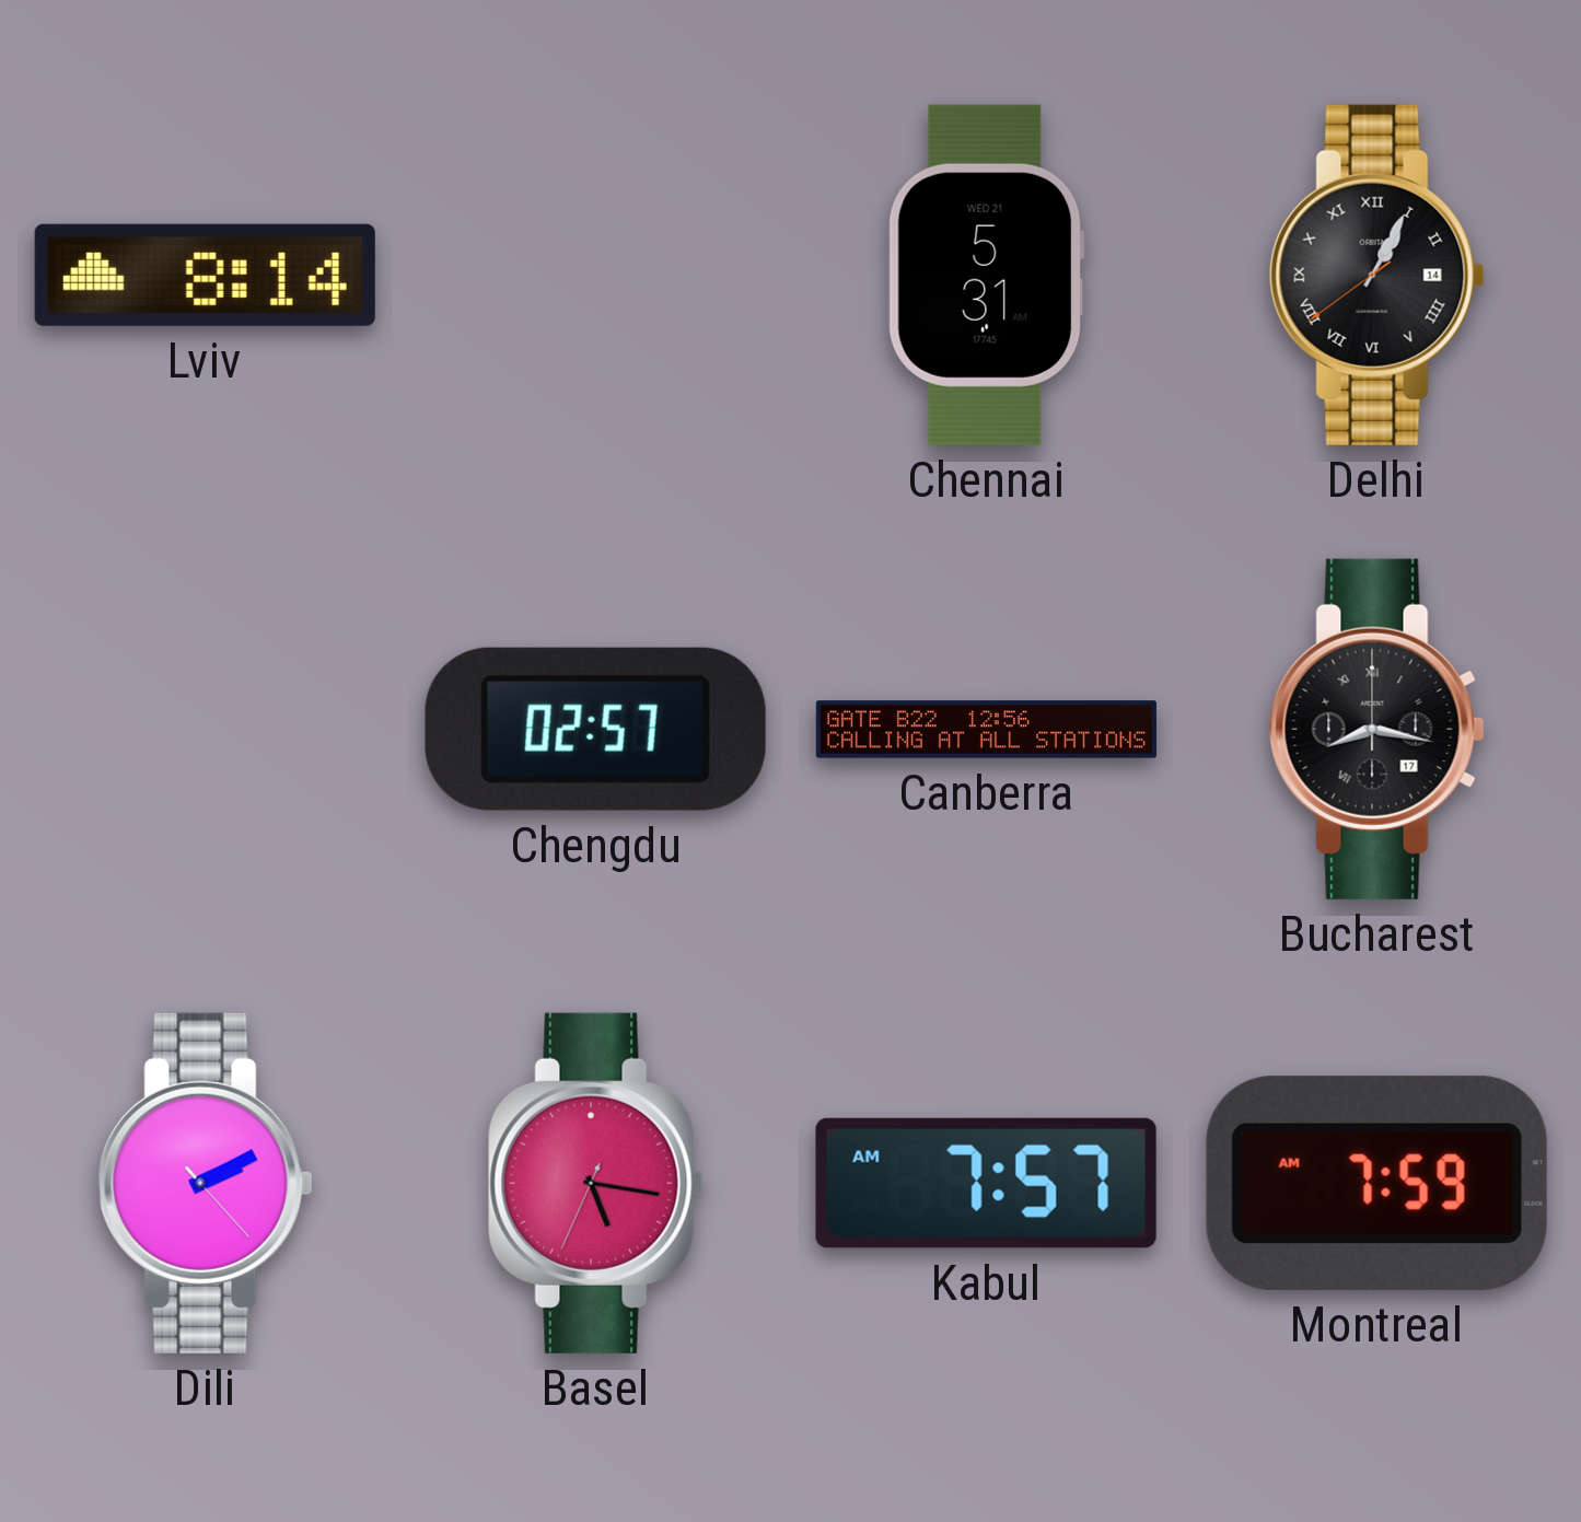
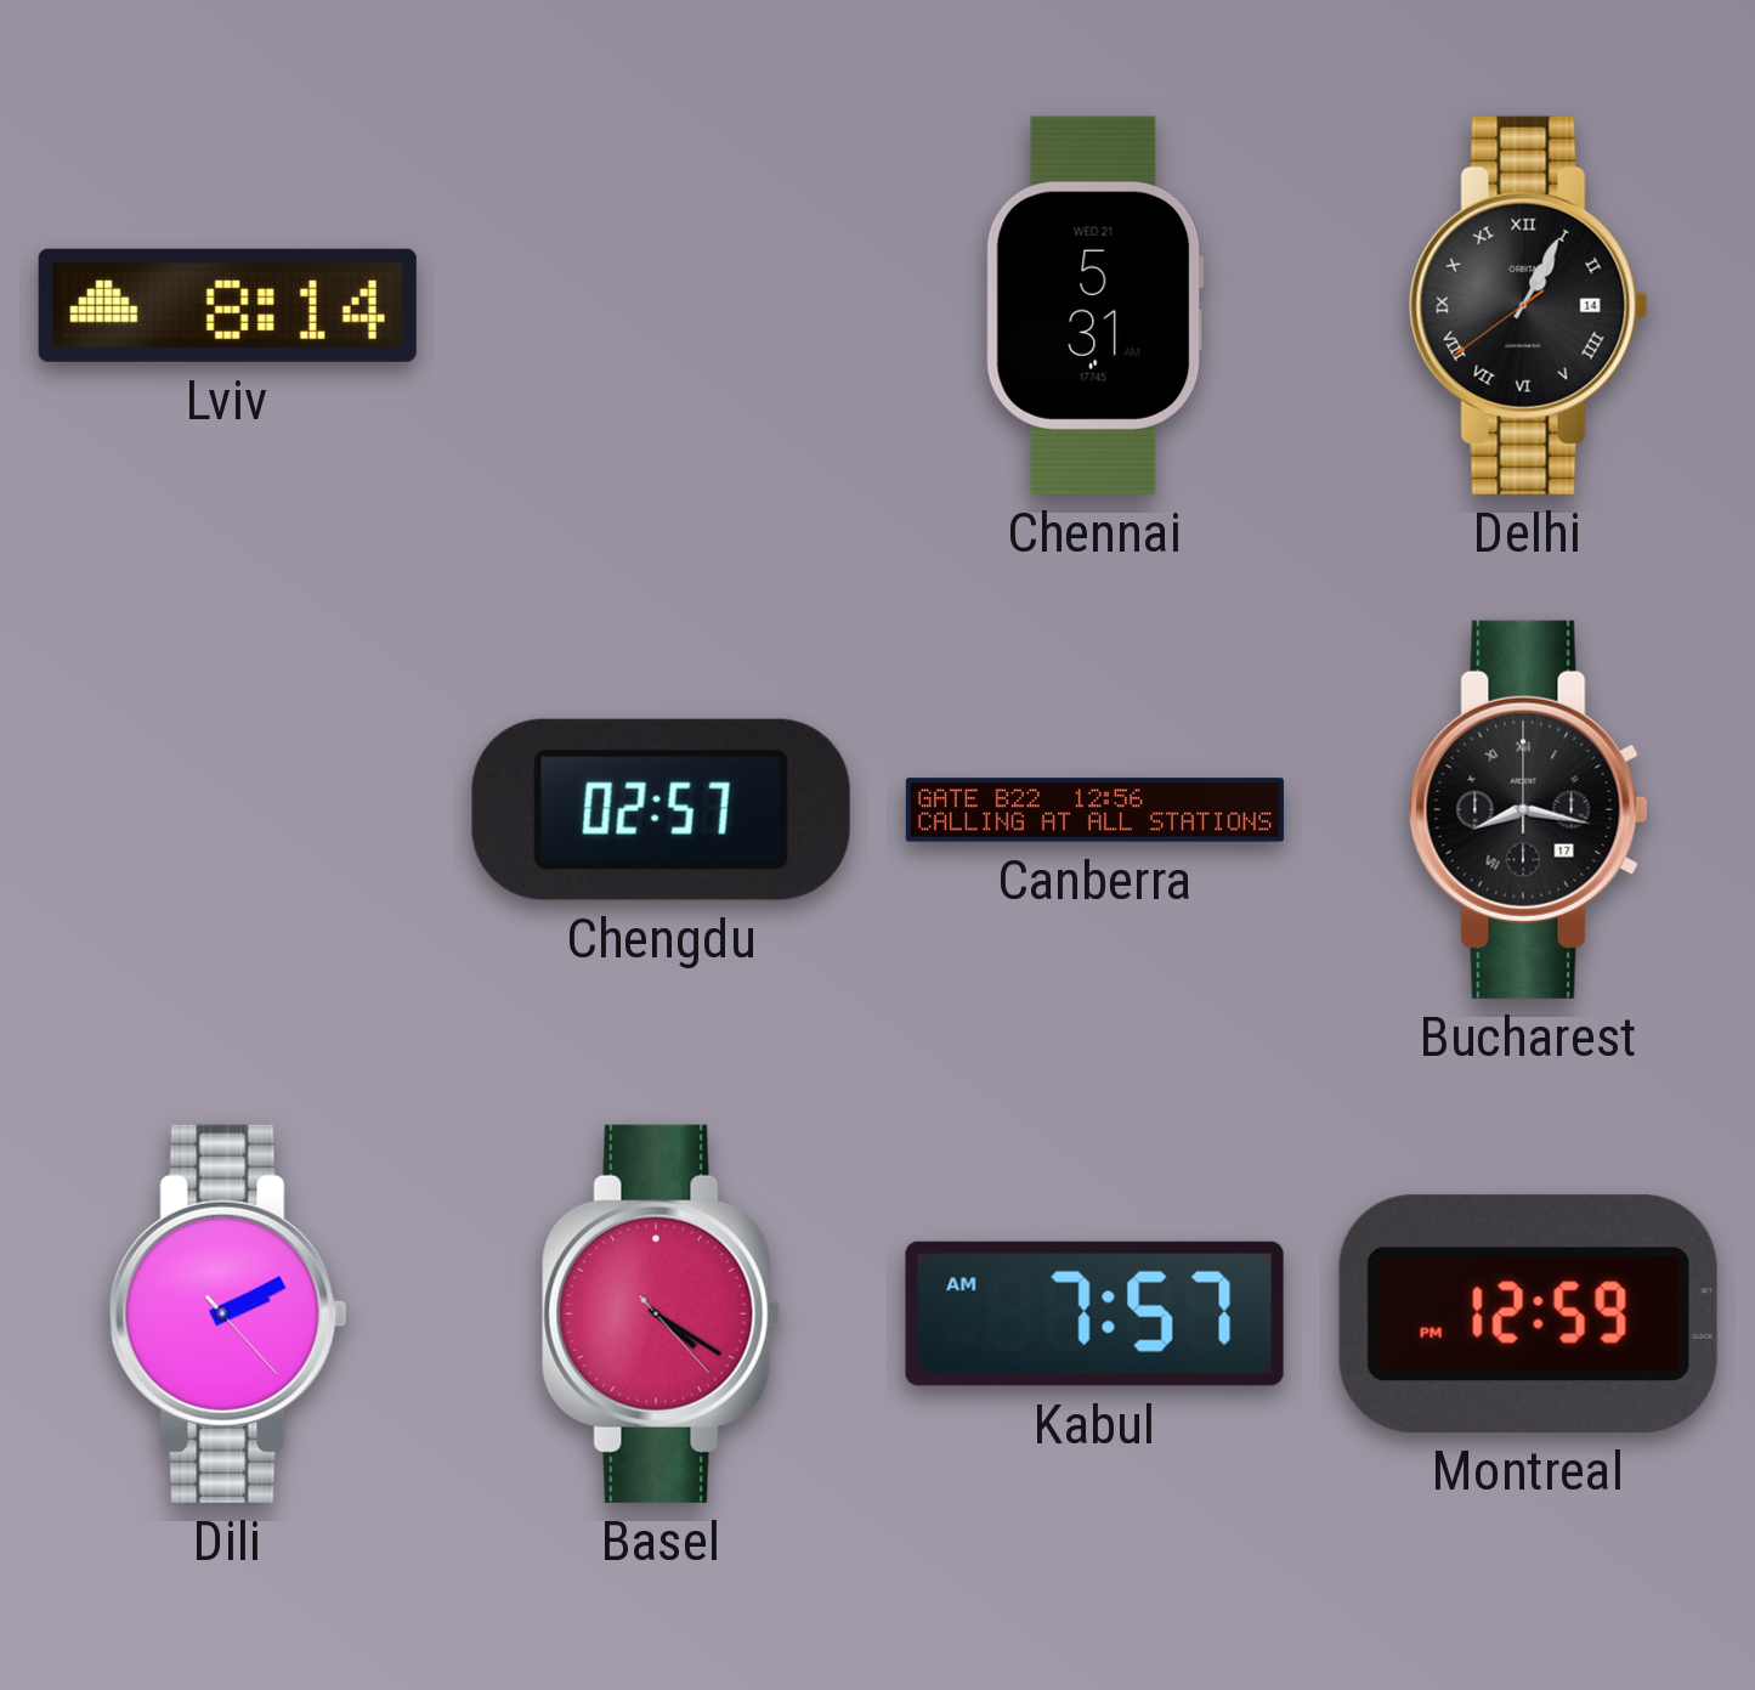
Basel: 5:16 -> 4:20 (661, 1313)
Montreal: 7:59 -> 12:59 (1528, 1313)
